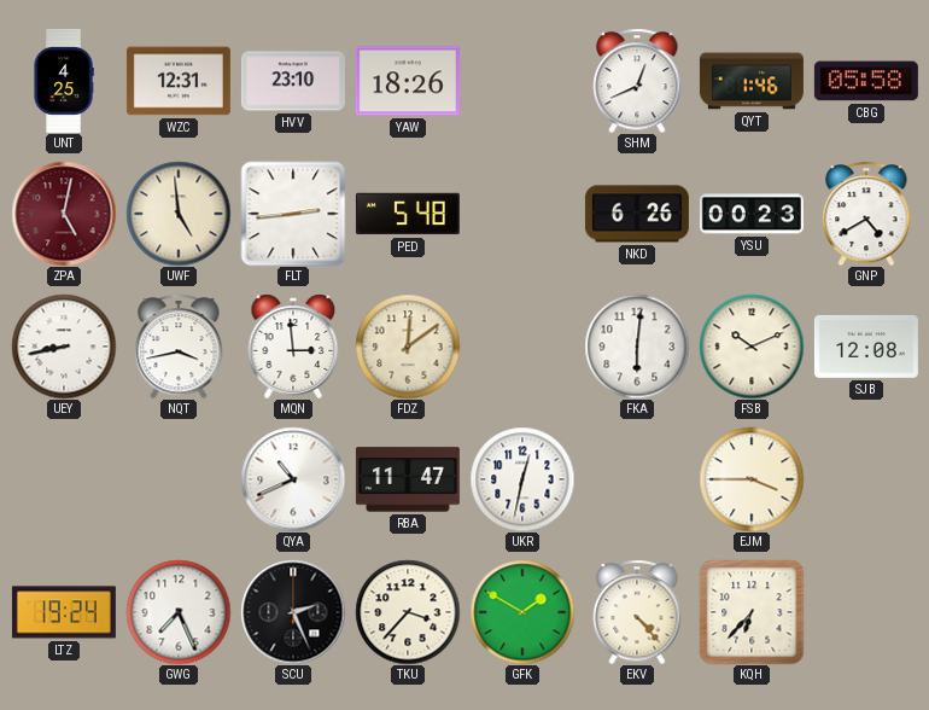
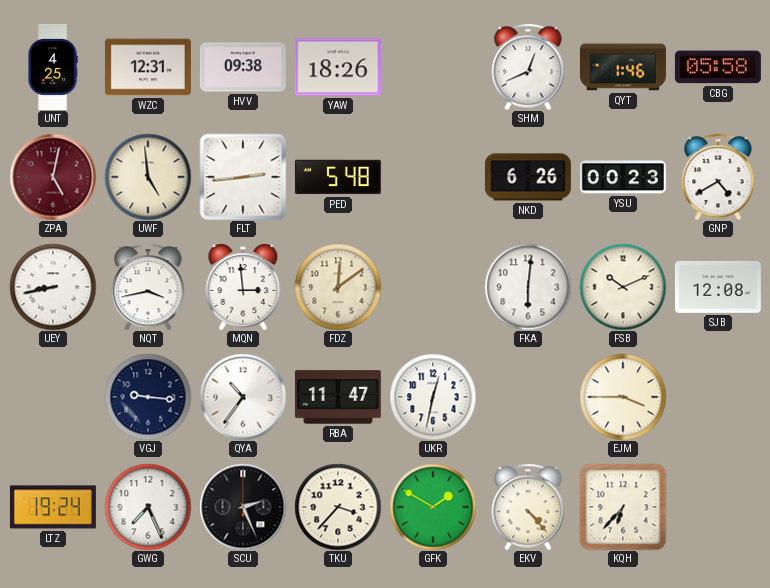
HVV: 23:10 -> 09:38 (243, 67)
VGJ: none -> 9:16 (148, 397)
QYA: 10:41 -> 10:36 (243, 397)
